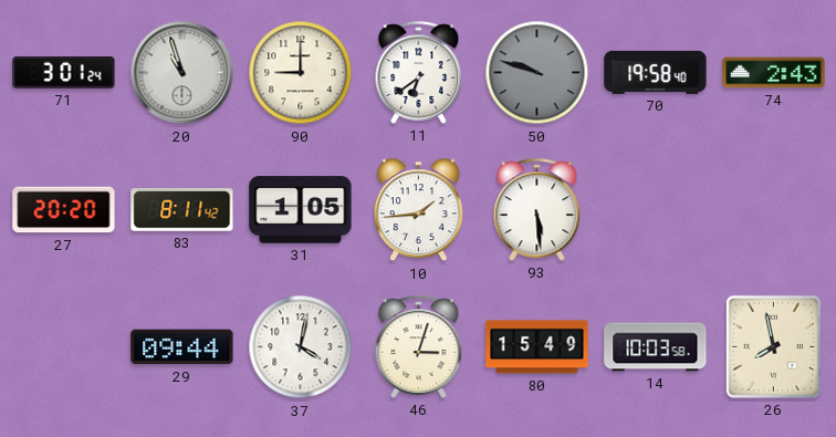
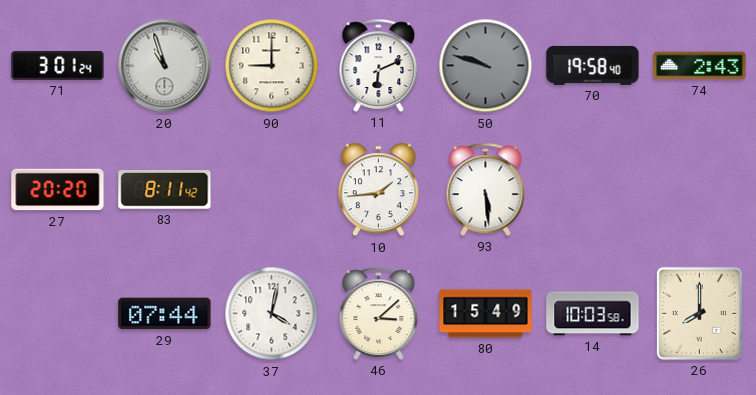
11: 6:39 -> 6:11 (379, 65)
31: 1:05 -> none (301, 210)
29: 09:44 -> 07:44 (165, 314)
46: 3:03 -> 3:08 (379, 313)
26: 7:58 -> 8:00 (699, 313)
